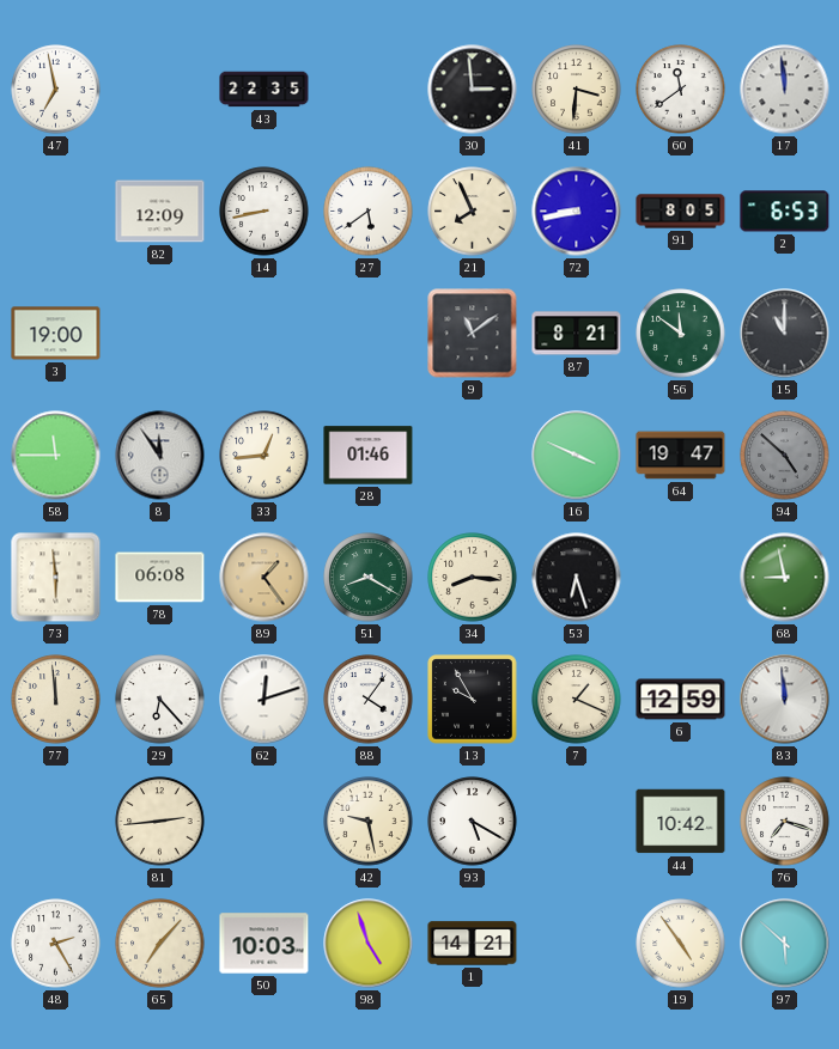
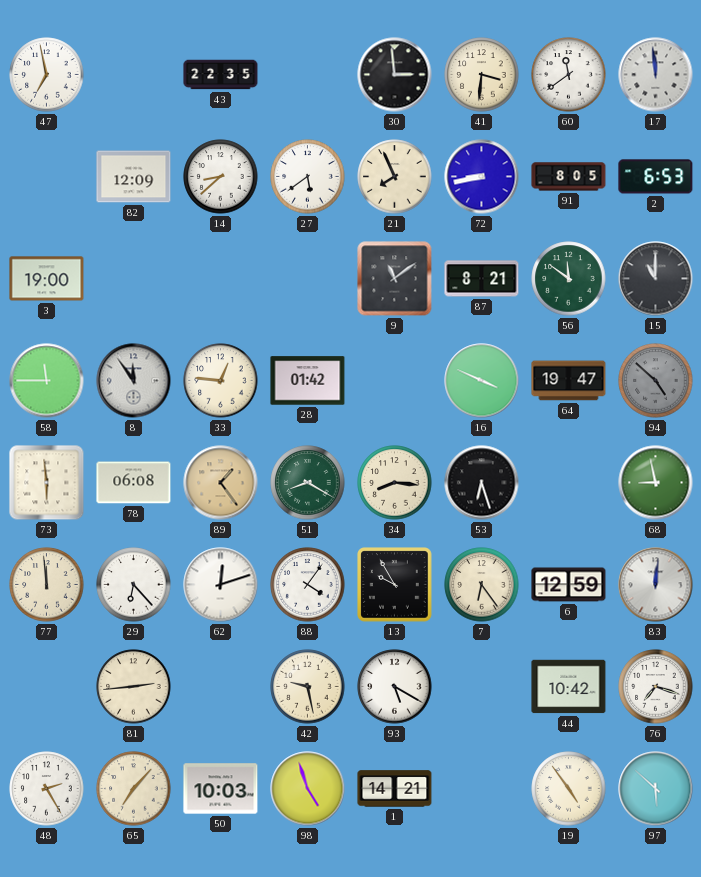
14: 8:43 -> 8:38 (221, 177)
33: 12:44 -> 12:46 (221, 381)
28: 01:46 -> 01:42 (308, 381)
7: 1:19 -> 6:24 (482, 585)
83: 11:59 -> 12:01 (656, 585)
